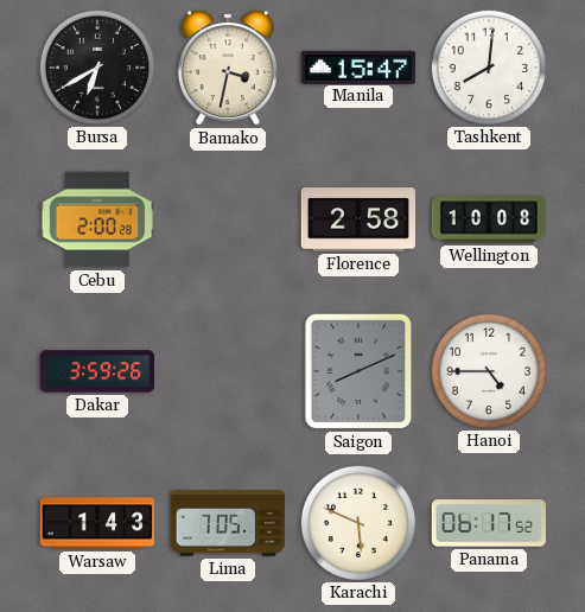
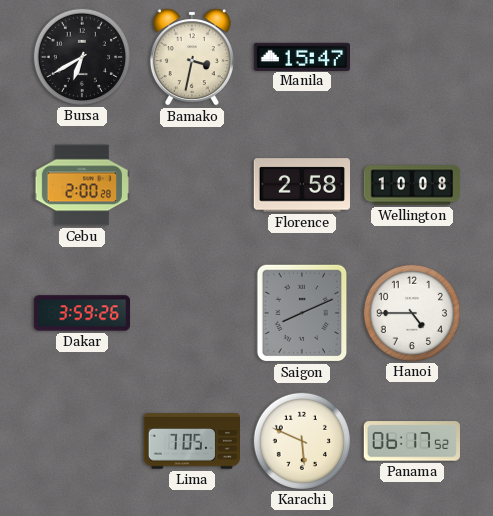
Tashkent: 8:01 -> none (488, 66)
Warsaw: 1:43 -> none (97, 523)
